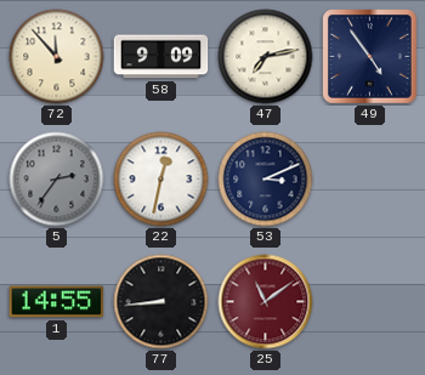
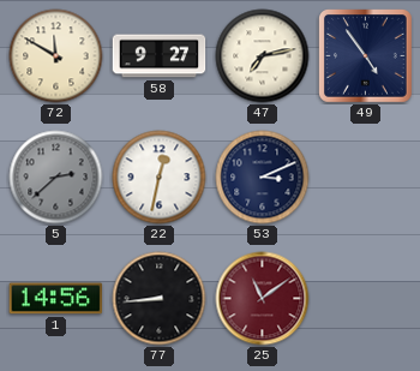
72: 11:53 -> 11:50 (56, 56)
58: 9:09 -> 9:27 (160, 56)
5: 2:36 -> 2:38 (56, 178)
1: 14:55 -> 14:56 (56, 299)
